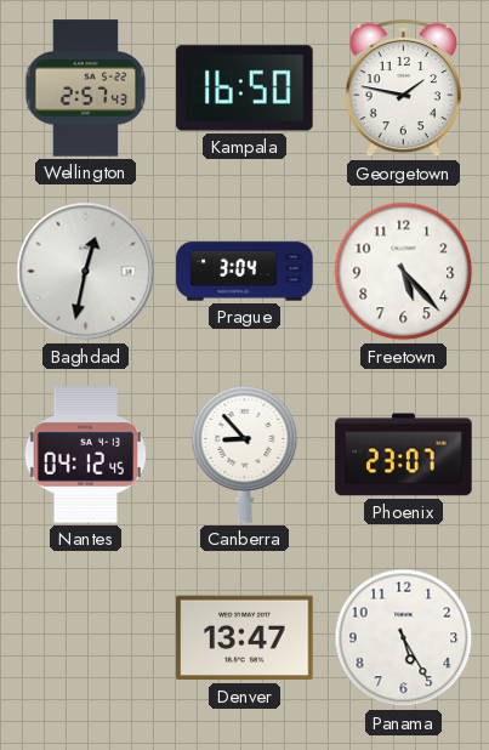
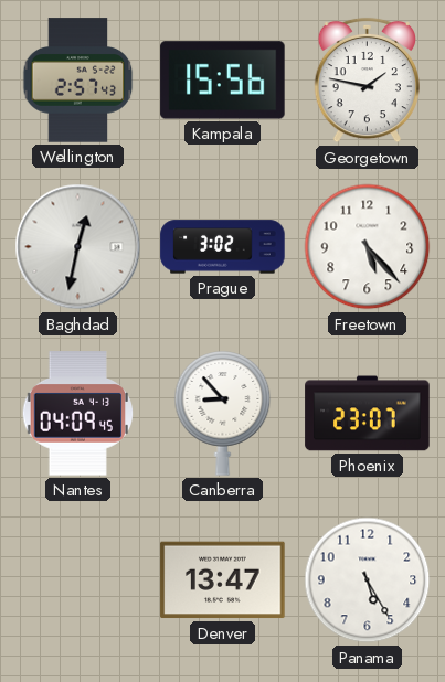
Kampala: 16:50 -> 15:56 (223, 81)
Prague: 3:04 -> 3:02 (223, 247)
Nantes: 04:12 -> 04:09 (78, 414)
